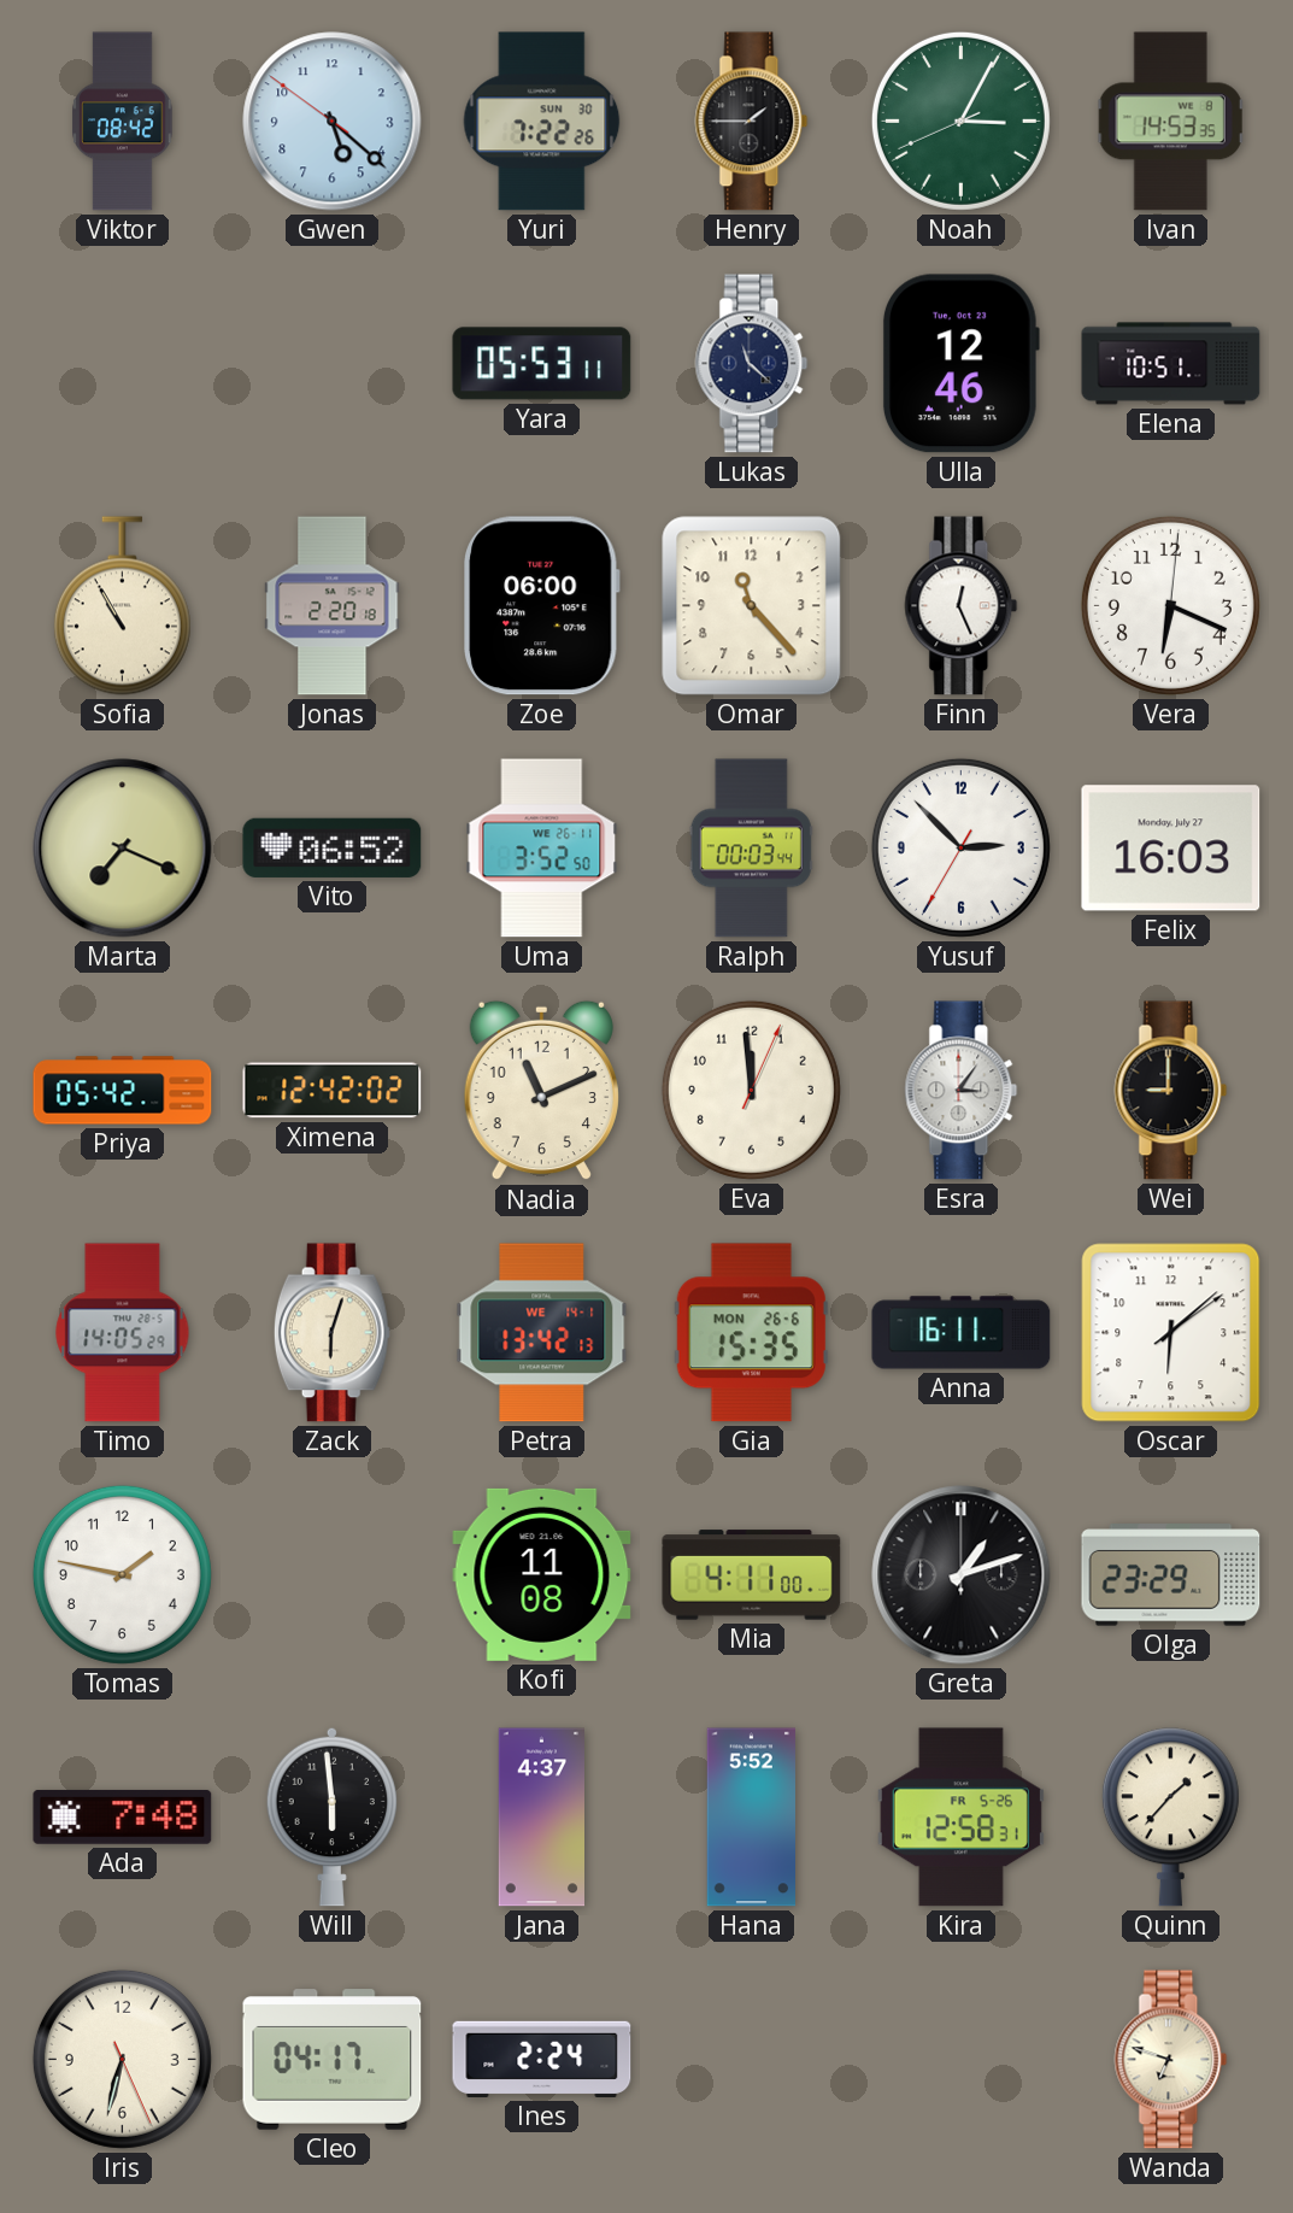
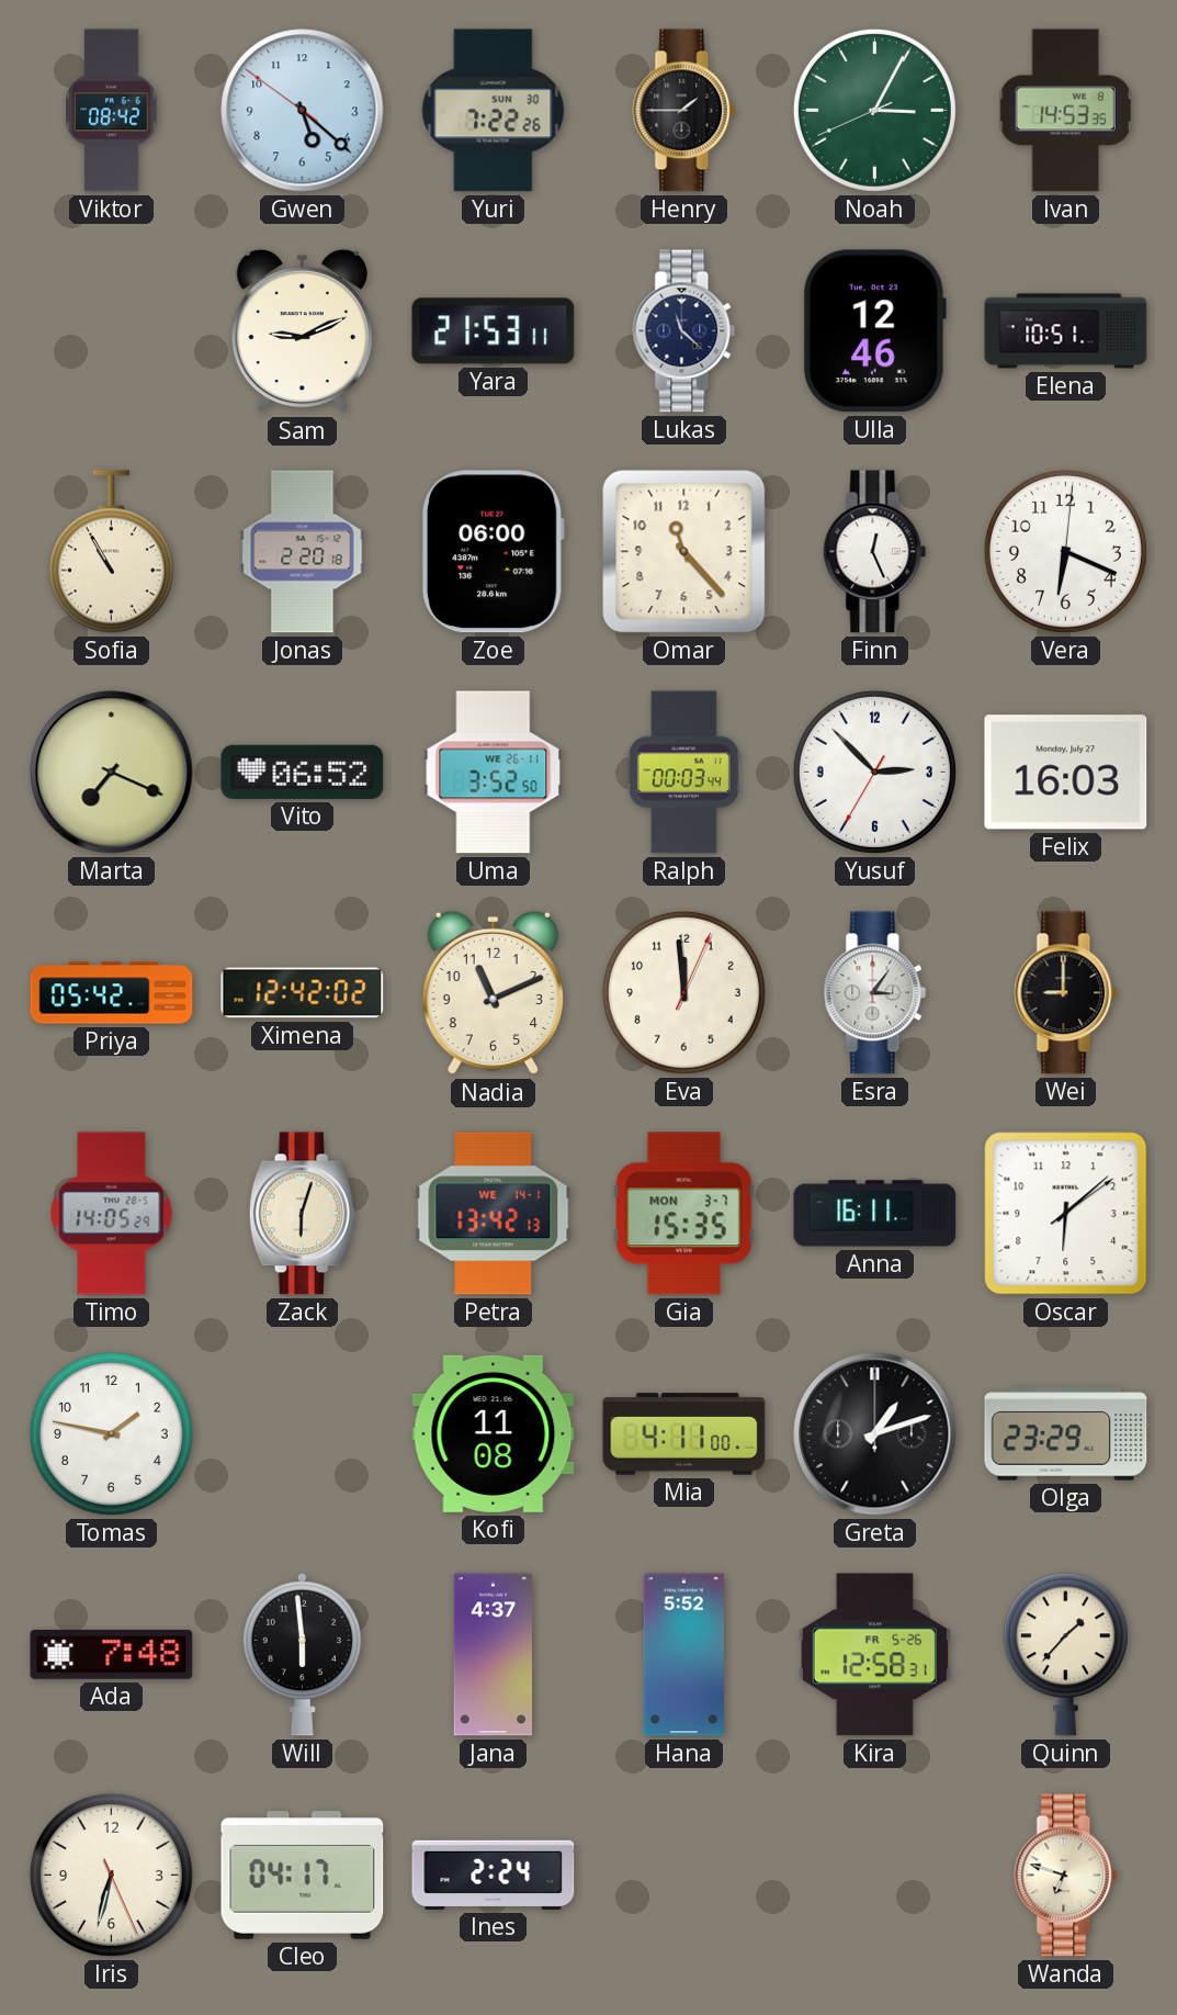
Sam: none -> 9:11 (302, 331)
Yara: 05:53 -> 21:53 (494, 331)
Gia date: MON 26-6 -> MON 3-7 (683, 1214)
